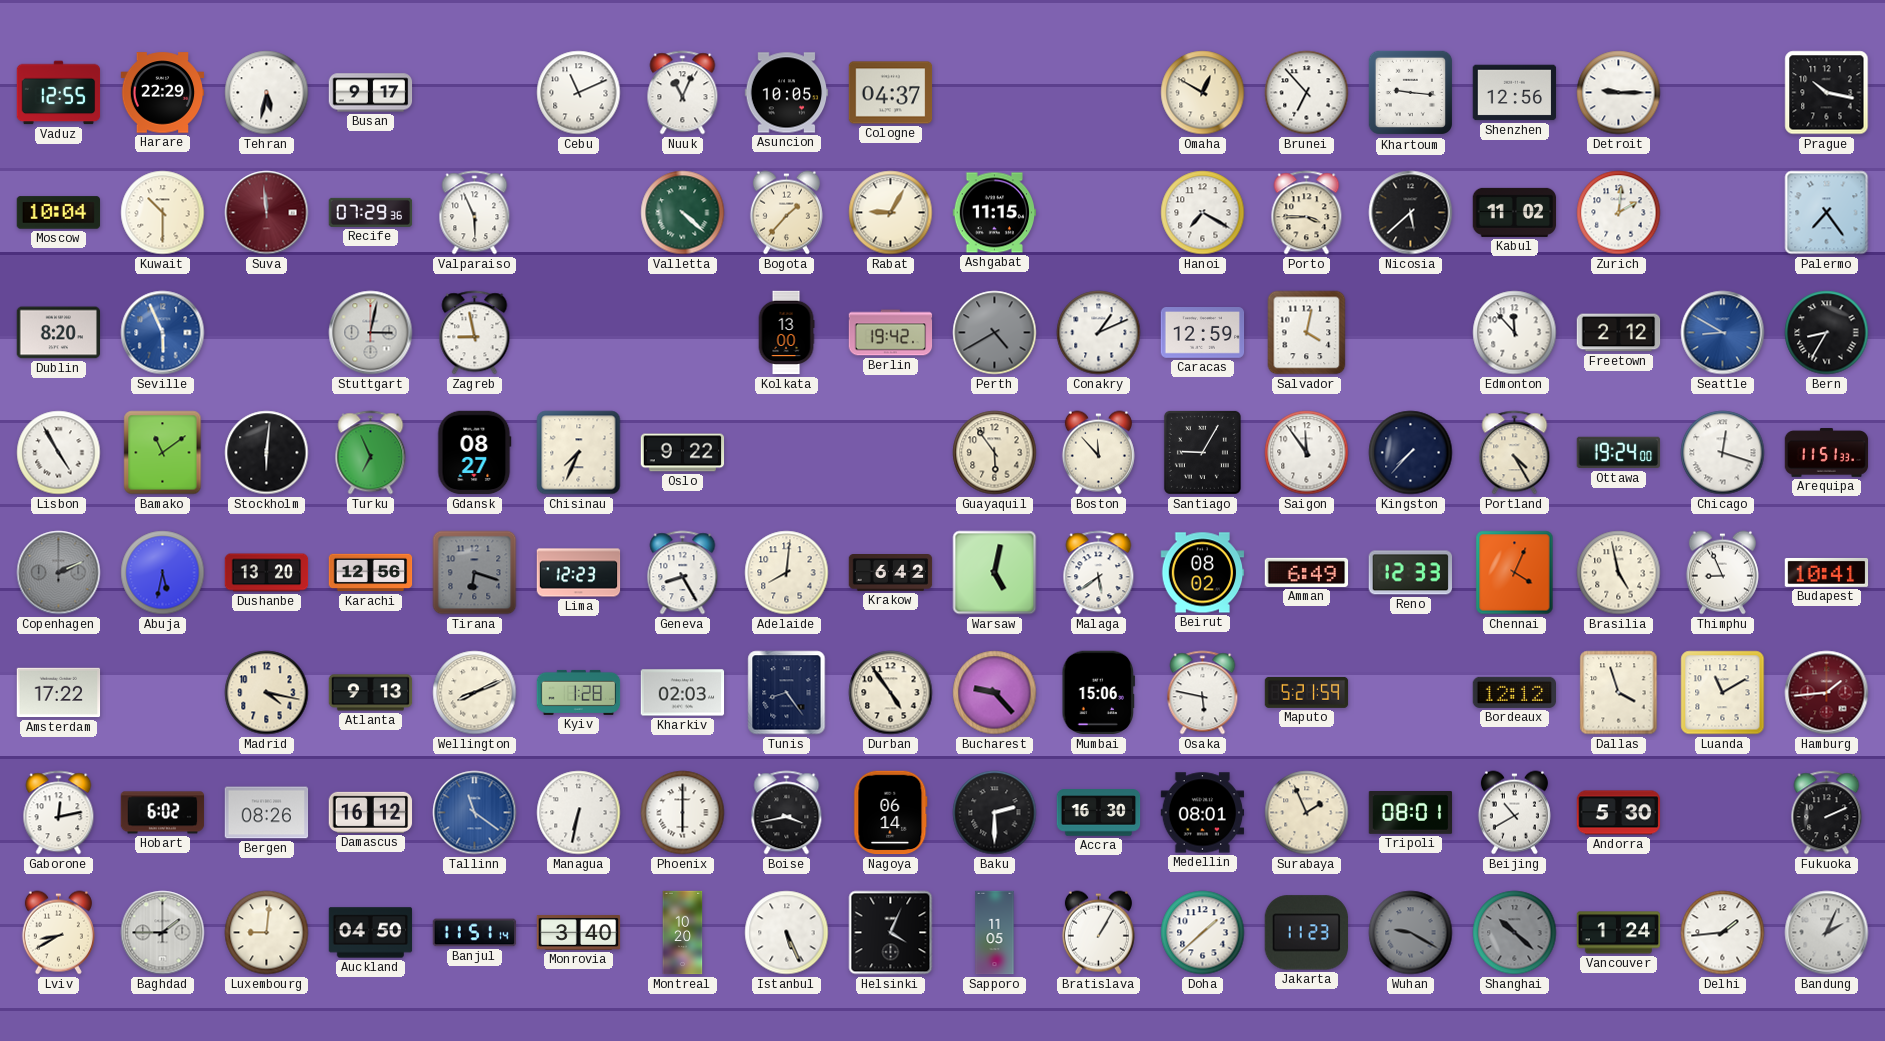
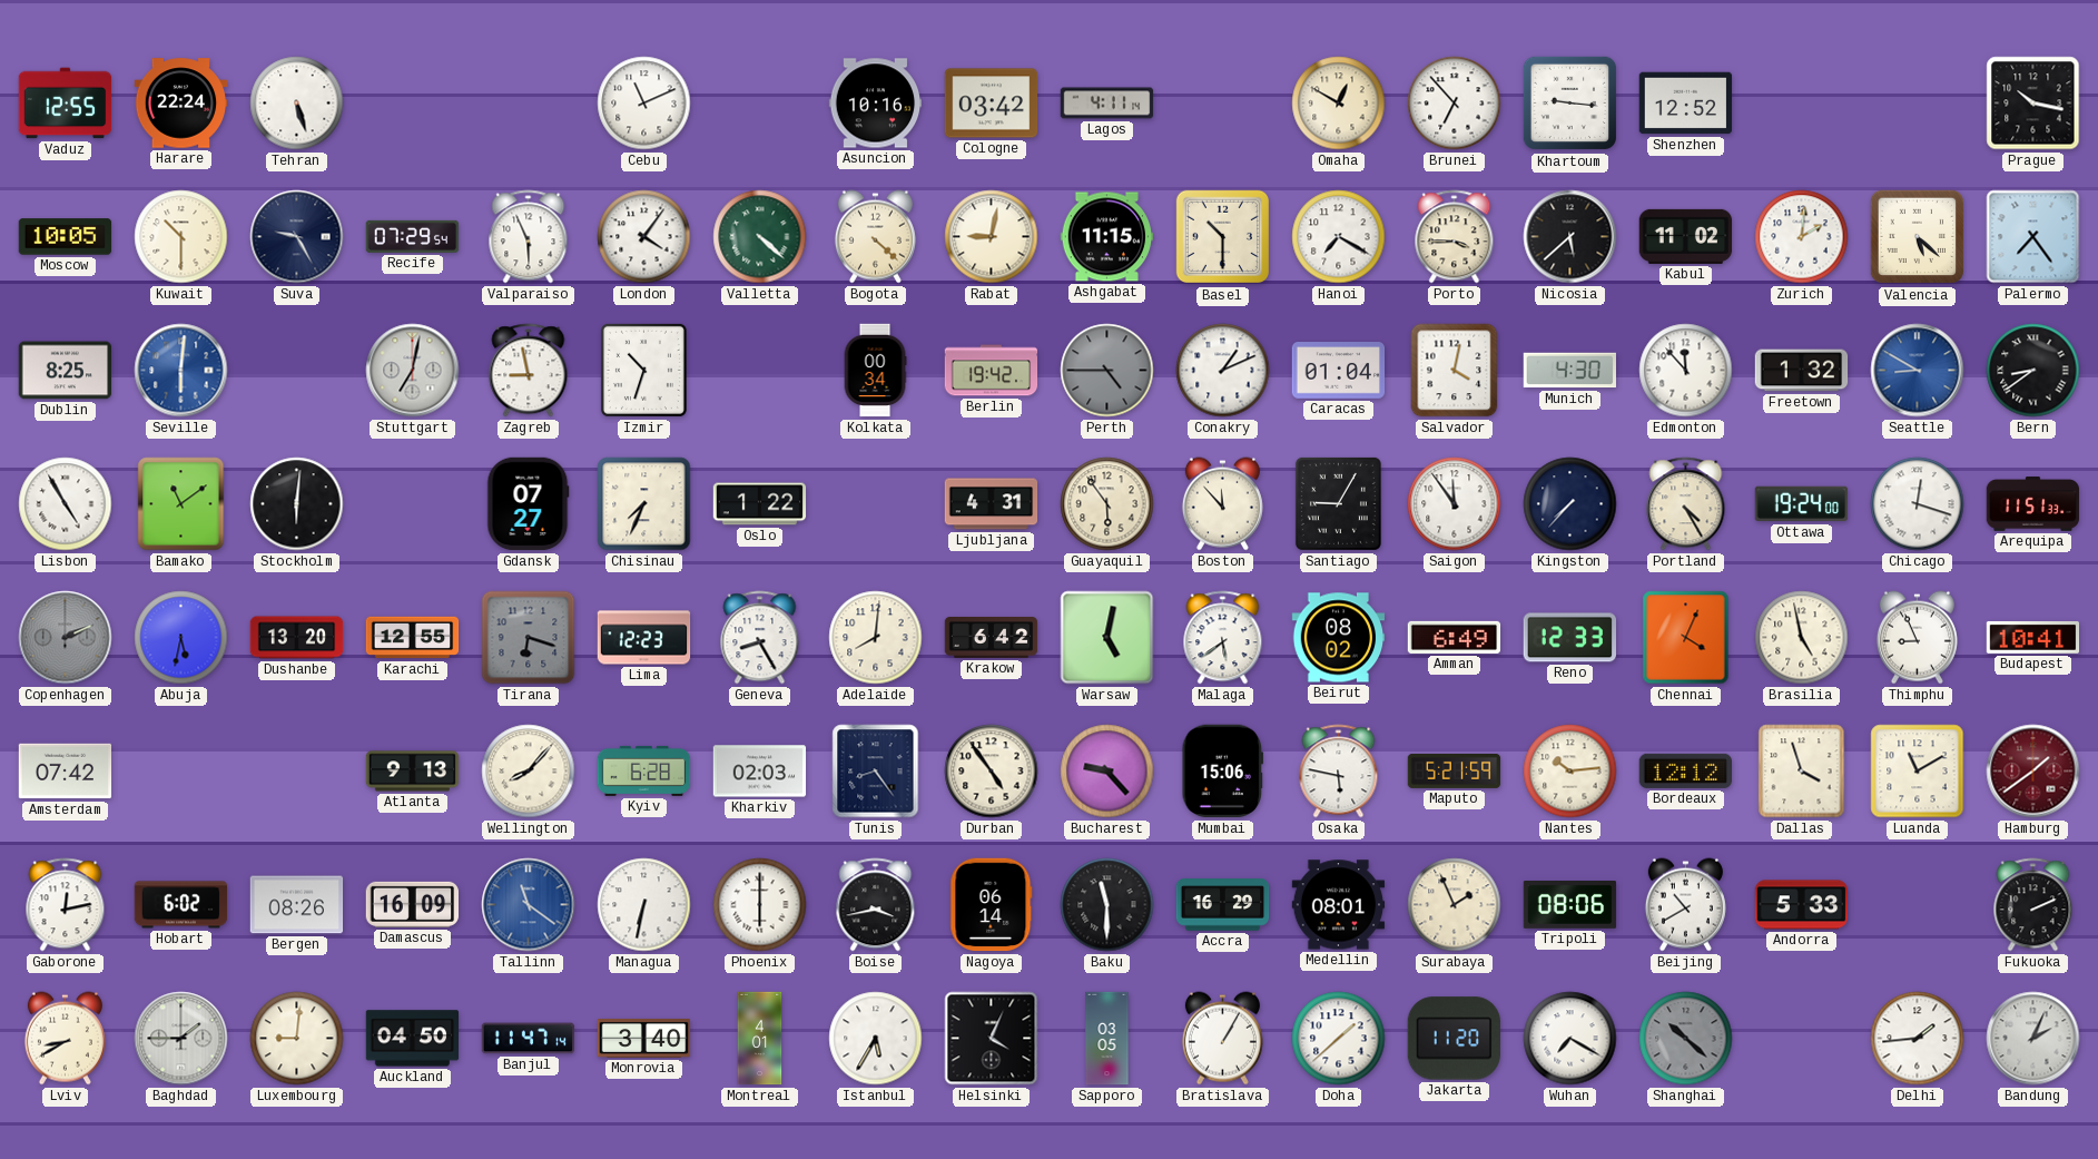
Harare: 22:29 -> 22:24 (181, 104)
Tehran: 5:32 -> 5:27 (297, 104)
Busan: 9:17 -> none (371, 93)
Nuuk: 11:04 -> none (683, 93)
Asuncion: 10:05 -> 10:16 (876, 104)
Cologne: 04:37 -> 03:42 (992, 104)
Lagos: none -> 4:11 (1107, 104)
Shenzhen: 12:56 -> 12:52 (1686, 104)
Detroit: 9:15 -> none (1619, 93)
Moscow: 10:04 -> 10:05 (66, 237)
Suva: 11:59 -> 9:25 (297, 237)
Suva dial: burgundy -> navy (297, 237)
Recife: 07:29:36 -> 07:29:54 (413, 236)
London: none -> 4:06 (644, 237)
Bogota: 1:37 -> 4:22 (875, 237)
Rabat: 9:05 -> 9:02 (992, 237)
Basel: none -> 10:30 (1223, 237)
Valencia: none -> 5:22 (1918, 237)
Dublin: 8:20 -> 8:25 (66, 371)
Seville: 5:56 -> 6:01 (181, 371)
Stuttgart: 3:02 -> 7:02 (413, 371)
Izmir: none -> 10:33 (643, 370)
Kolkata: 13:00 -> 00:34 (875, 371)
Perth: 4:40 -> 4:45 (1107, 371)
Caracas: 12:59 -> 01:04 (1339, 371)
Munich: none -> 4:30 (1570, 371)
Freetown: 2:12 -> 1:32 (1802, 371)
Bern: 8:35 -> 8:39 (2033, 371)
Turku: 6:56 -> none (371, 453)
Gdansk: 08:27 -> 07:27 (529, 504)
Oslo: 9:22 -> 1:22 (760, 504)
Ljubljana: none -> 4:31 (992, 504)
Karachi: 12:56 -> 12:55 (413, 638)
Amsterdam: 17:22 -> 07:42 (66, 772)
Madrid: 4:17 -> none (267, 693)
Wellington: 8:11 -> 8:07 (529, 772)
Kyiv: 1:28 -> 6:28 (644, 770)
Nantes: none -> 10:14 (1570, 772)
Hamburg: 1:44 -> 1:39 (2033, 772)
Damascus: 16:12 -> 16:09 (413, 904)
Baku: 2:30 -> 11:30 (1107, 905)
Accra: 16:30 -> 16:29 (1223, 905)
Tripoli: 08:01 -> 08:06 (1570, 905)
Andorra: 5:30 -> 5:33 (1802, 905)
Banjul: 11:51 -> 11:47 (529, 1039)
Montreal: 10:20 -> 4:01 (760, 1039)
Istanbul: 5:26 -> 5:35 (876, 1039)
Sapporo: 11:05 -> 03:05 (1107, 1039)
Jakarta: 11:23 -> 11:20 (1454, 1039)
Wuhan: 9:20 -> 7:20 (1570, 1039)
Wuhan dial: grey -> white (1570, 1039)
Vancouver: 1:24 -> none (1619, 933)
